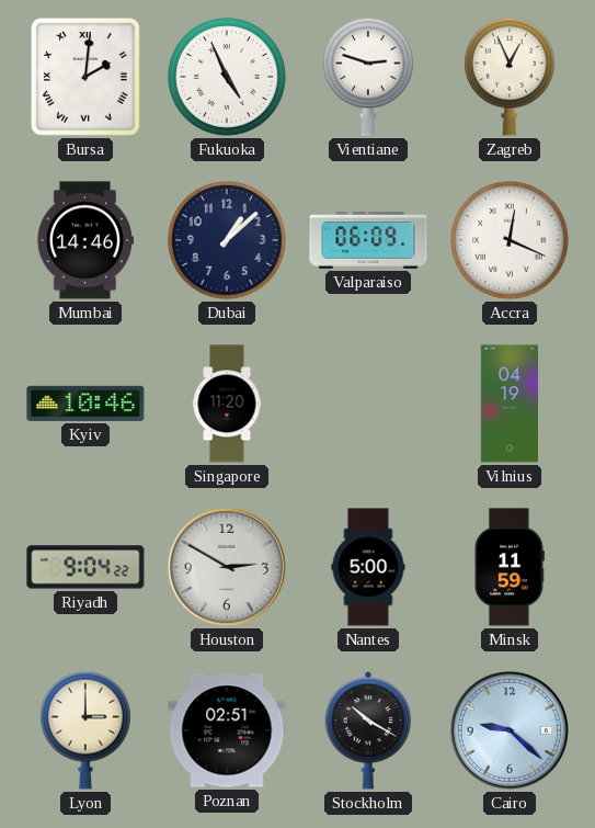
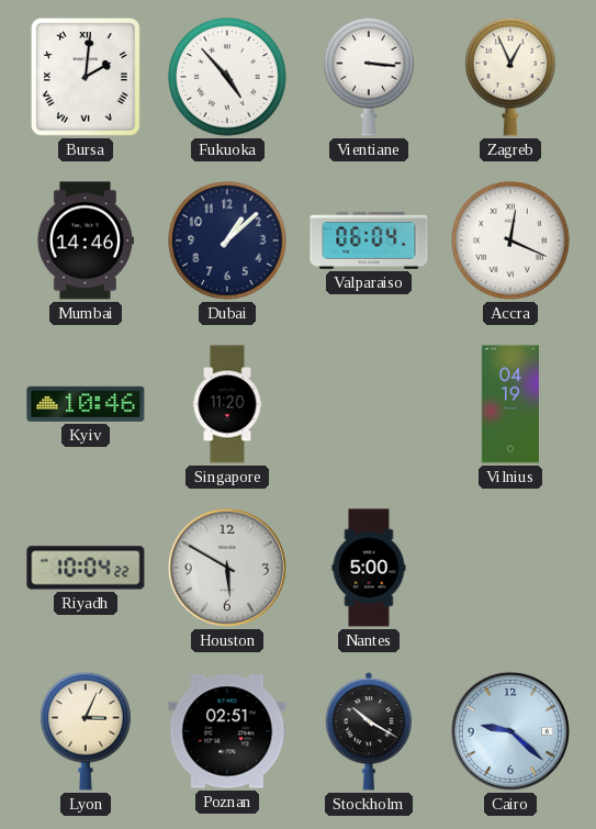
Fukuoka: 4:56 -> 4:53 (227, 77)
Vientiane: 2:48 -> 3:16 (370, 77)
Valparaiso: 06:09 -> 06:04 (369, 240)
Riyadh: 9:04 -> 10:04 (86, 568)
Houston: 2:50 -> 5:50 (227, 568)
Minsk: 11:59 -> none (510, 567)
Lyon: 3:00 -> 3:04 (87, 731)
